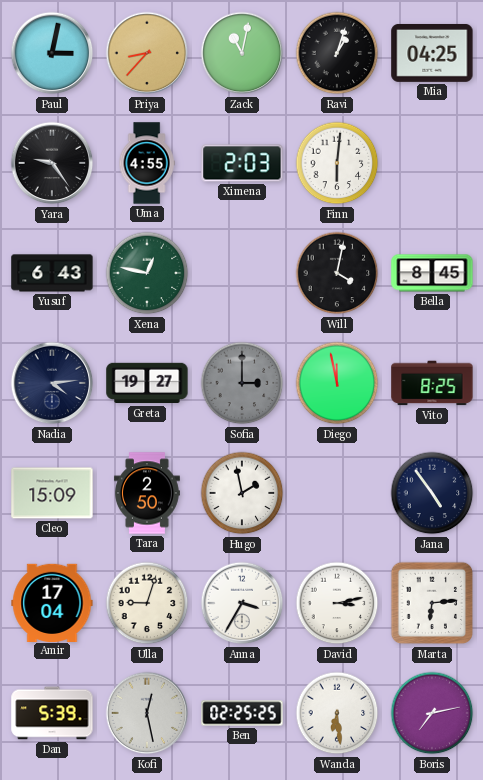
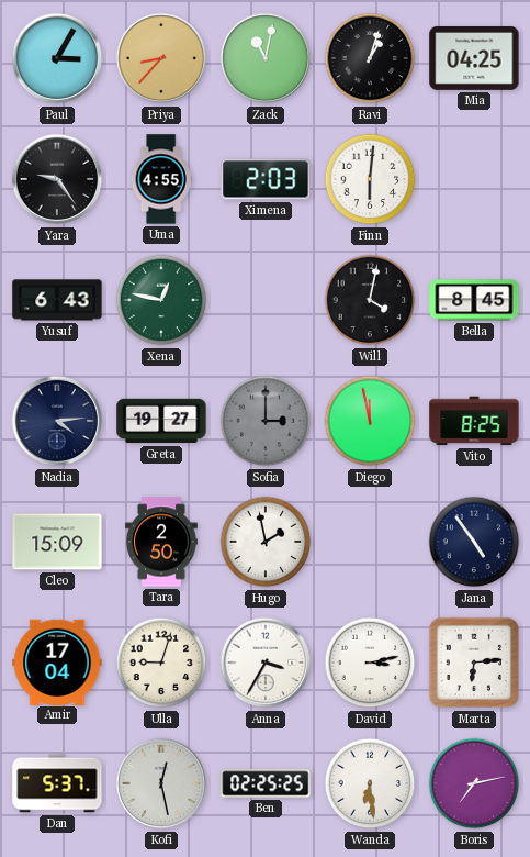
Paul: 3:02 -> 3:05 (57, 58)
Dan: 5:39 -> 5:37 (57, 783)
